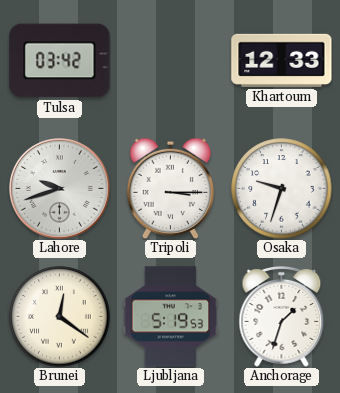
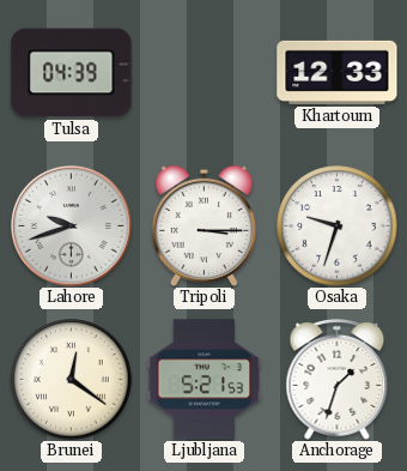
Tulsa: 03:42 -> 04:39 (72, 73)
Ljubljana: 5:19 -> 5:21 (205, 380)
